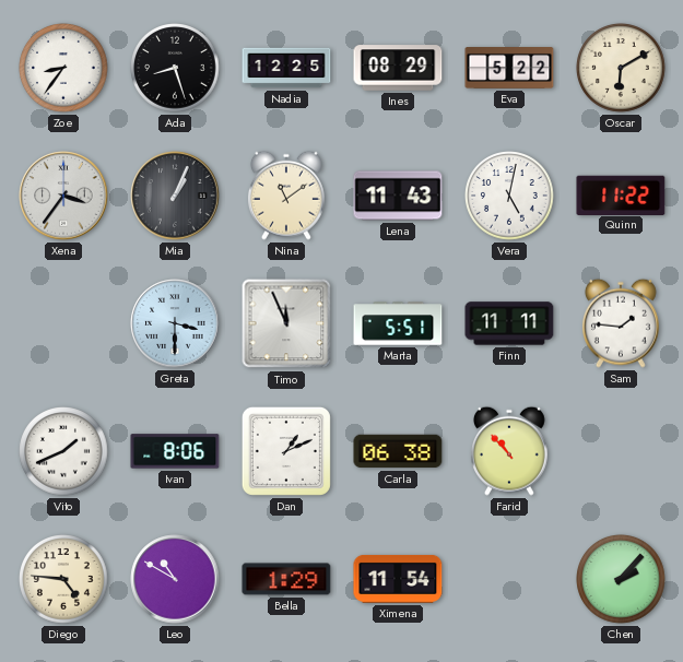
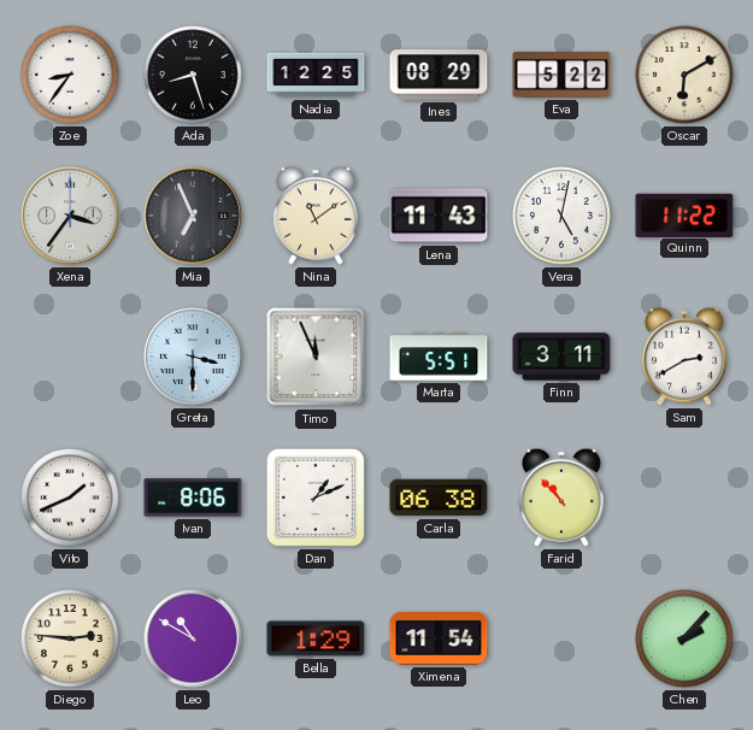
Mia: 1:04 -> 6:56 (193, 216)
Finn: 11:11 -> 3:11 (561, 357)
Sam: 1:46 -> 2:40 (684, 357)
Diego: 4:46 -> 2:46 (70, 638)
